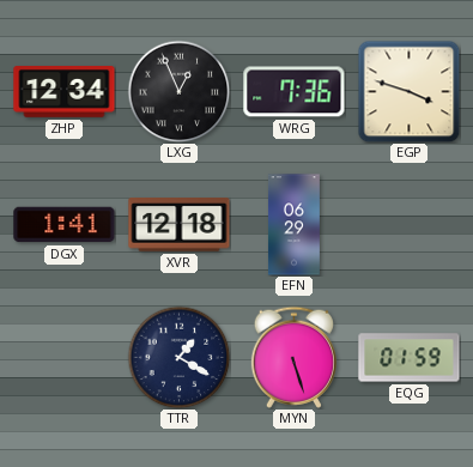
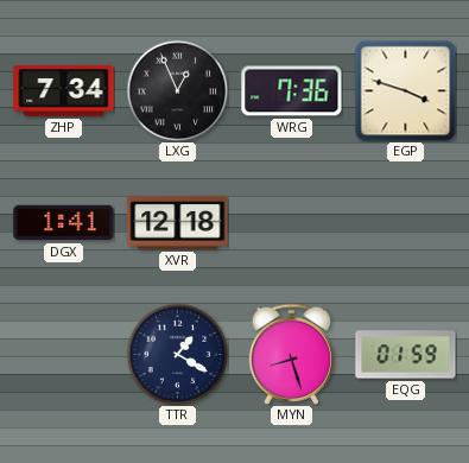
ZHP: 12:34 -> 7:34 (64, 91)
EFN: 06:29 -> none (293, 225)
MYN: 5:27 -> 8:27 (291, 354)
